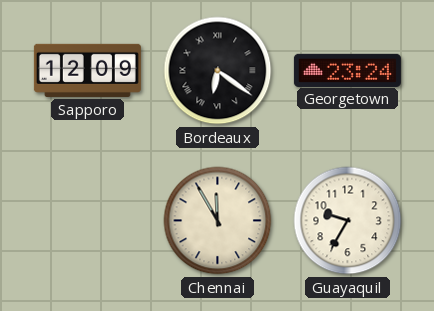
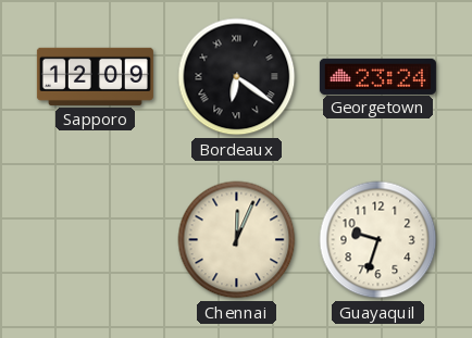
Chennai: 11:55 -> 12:04 (237, 240)
Guayaquil: 9:35 -> 9:33 (378, 240)
